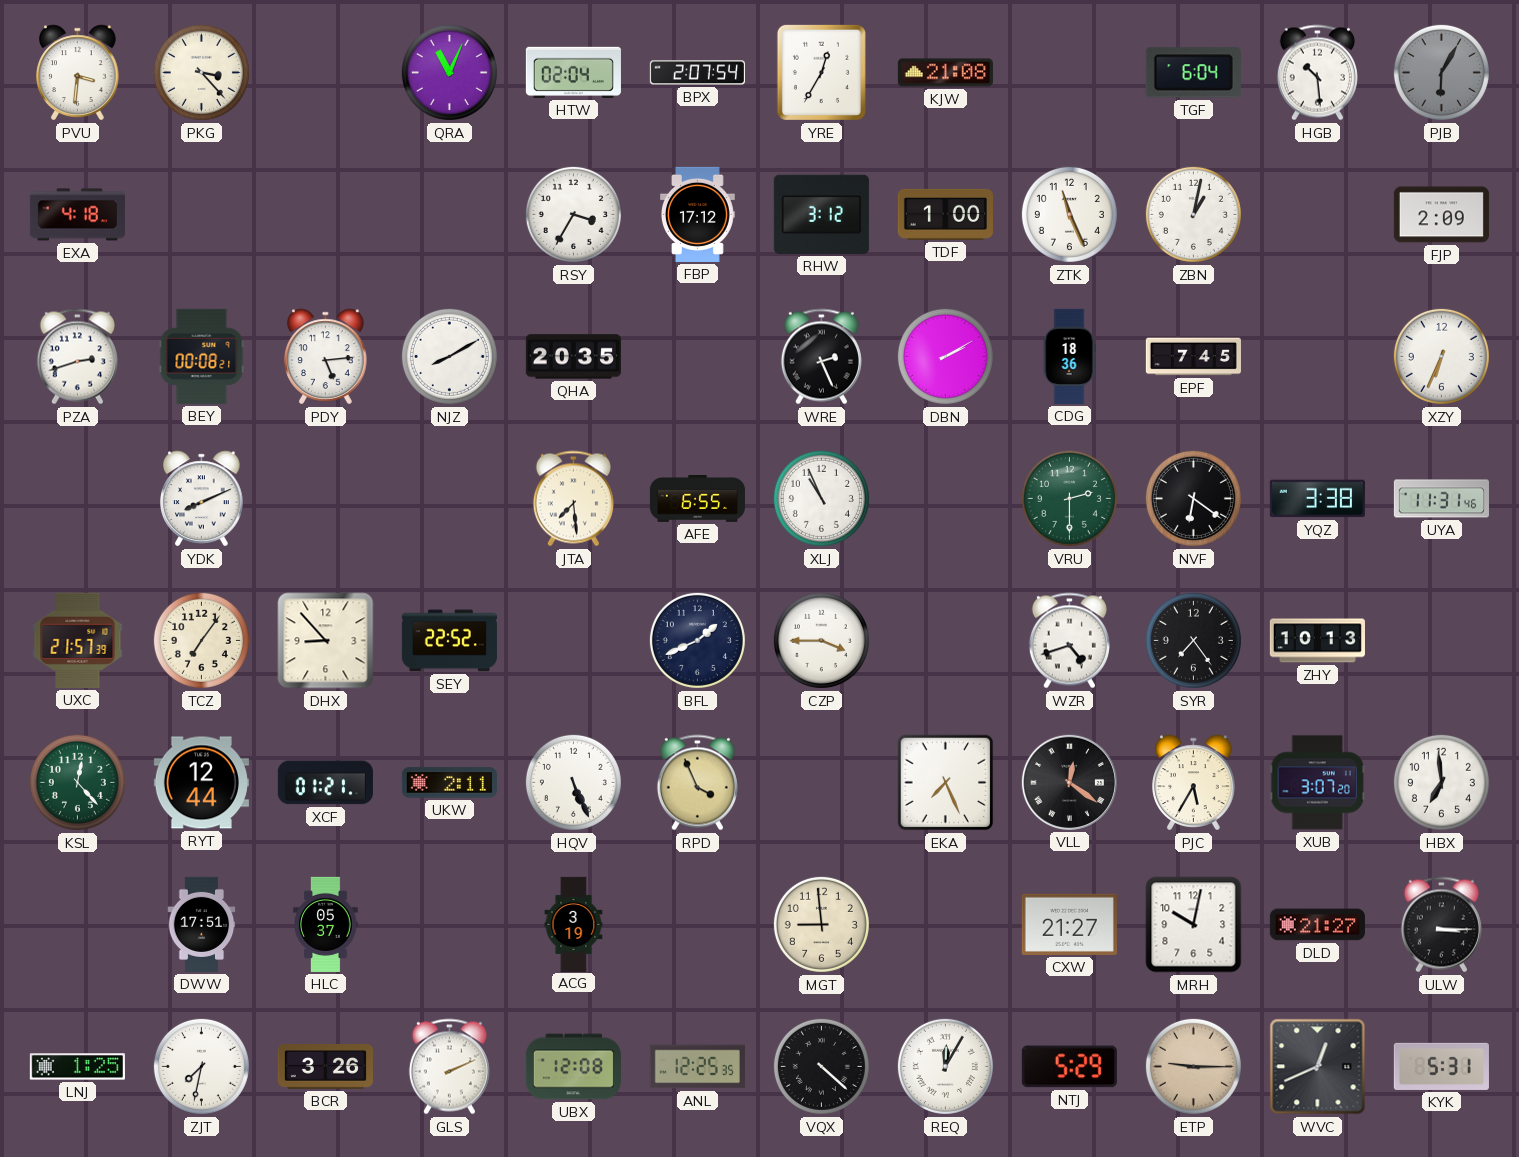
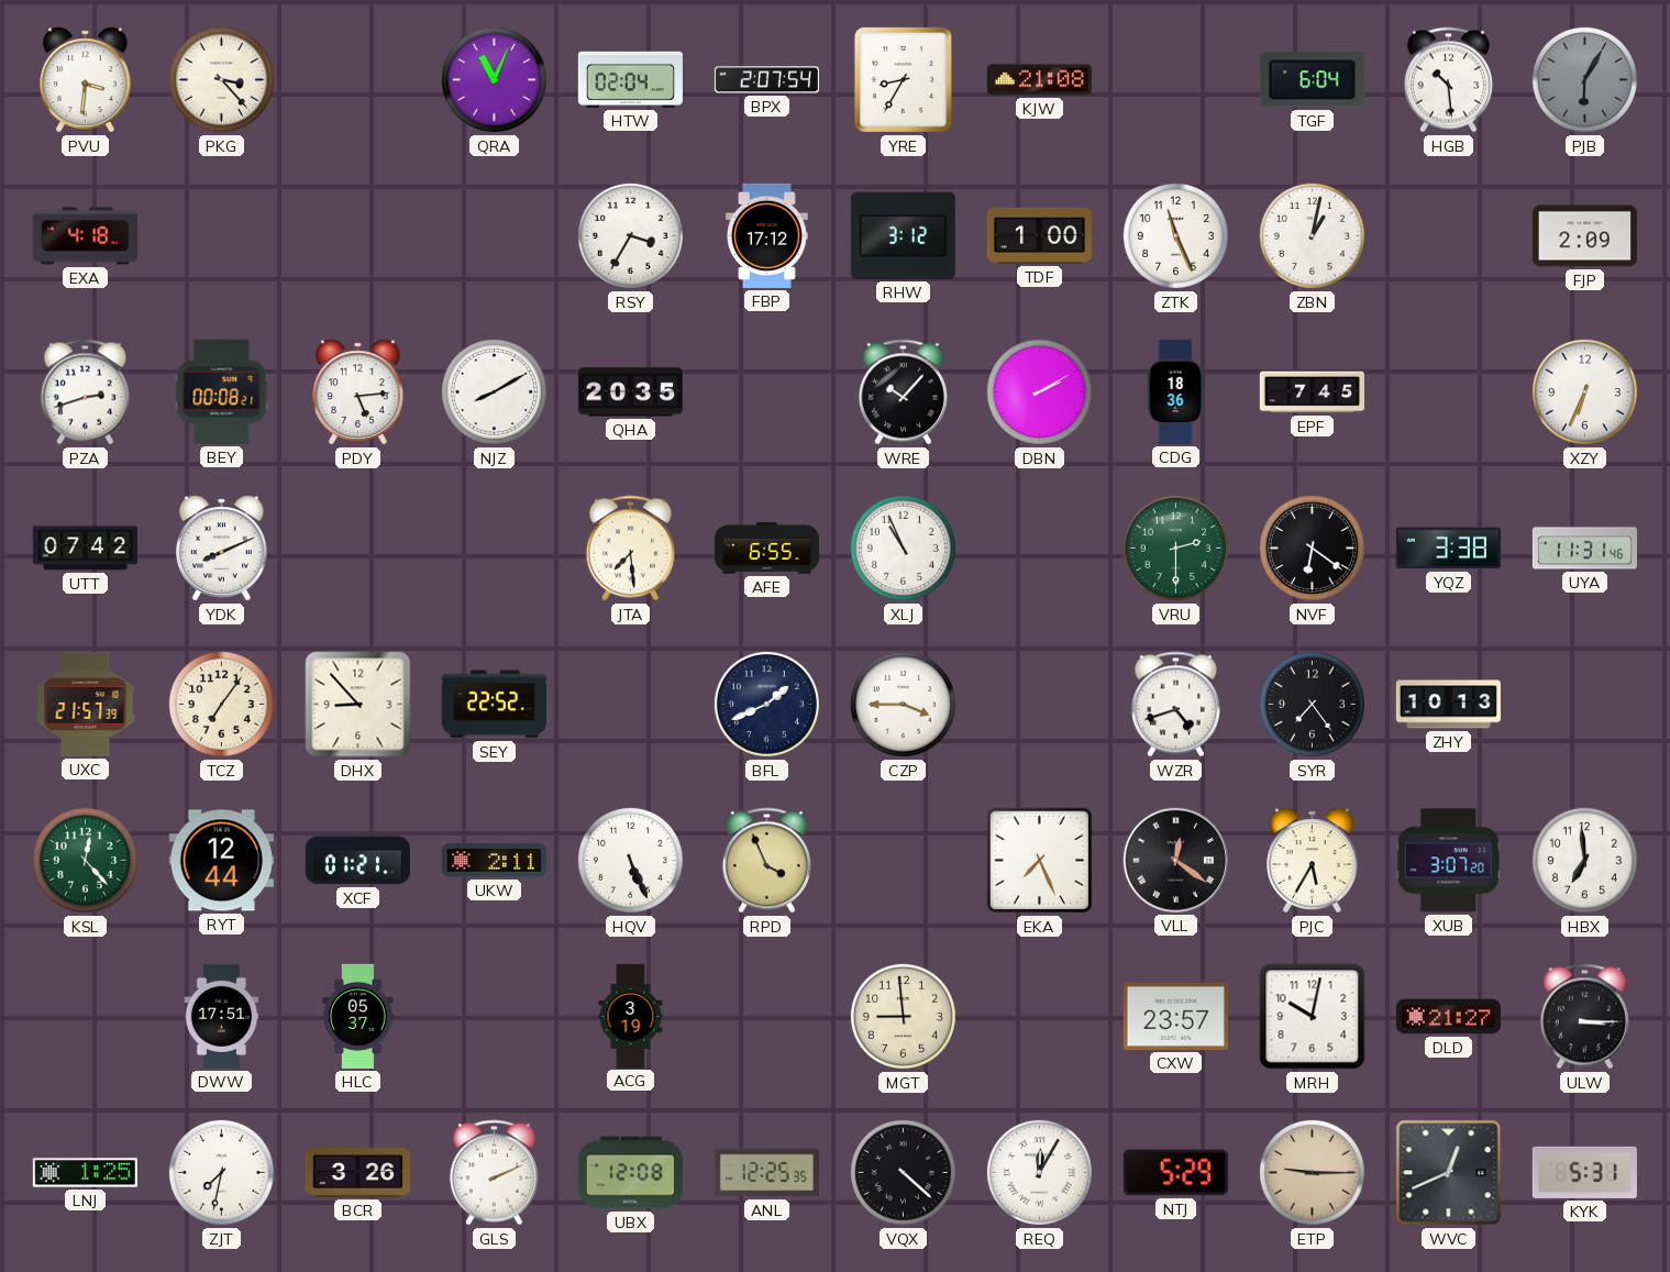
YRE: 12:35 -> 8:35 (903, 79)
WRE: 2:26 -> 10:07 (903, 392)
UTT: none -> 07:42 (85, 549)
CXW: 21:27 -> 23:57 (1175, 1016)
